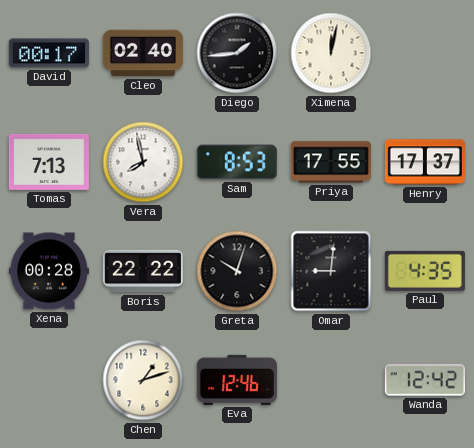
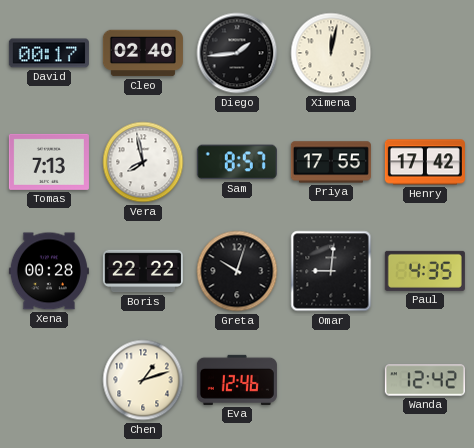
Sam: 8:53 -> 8:57 (237, 162)
Henry: 17:37 -> 17:42 (425, 162)
